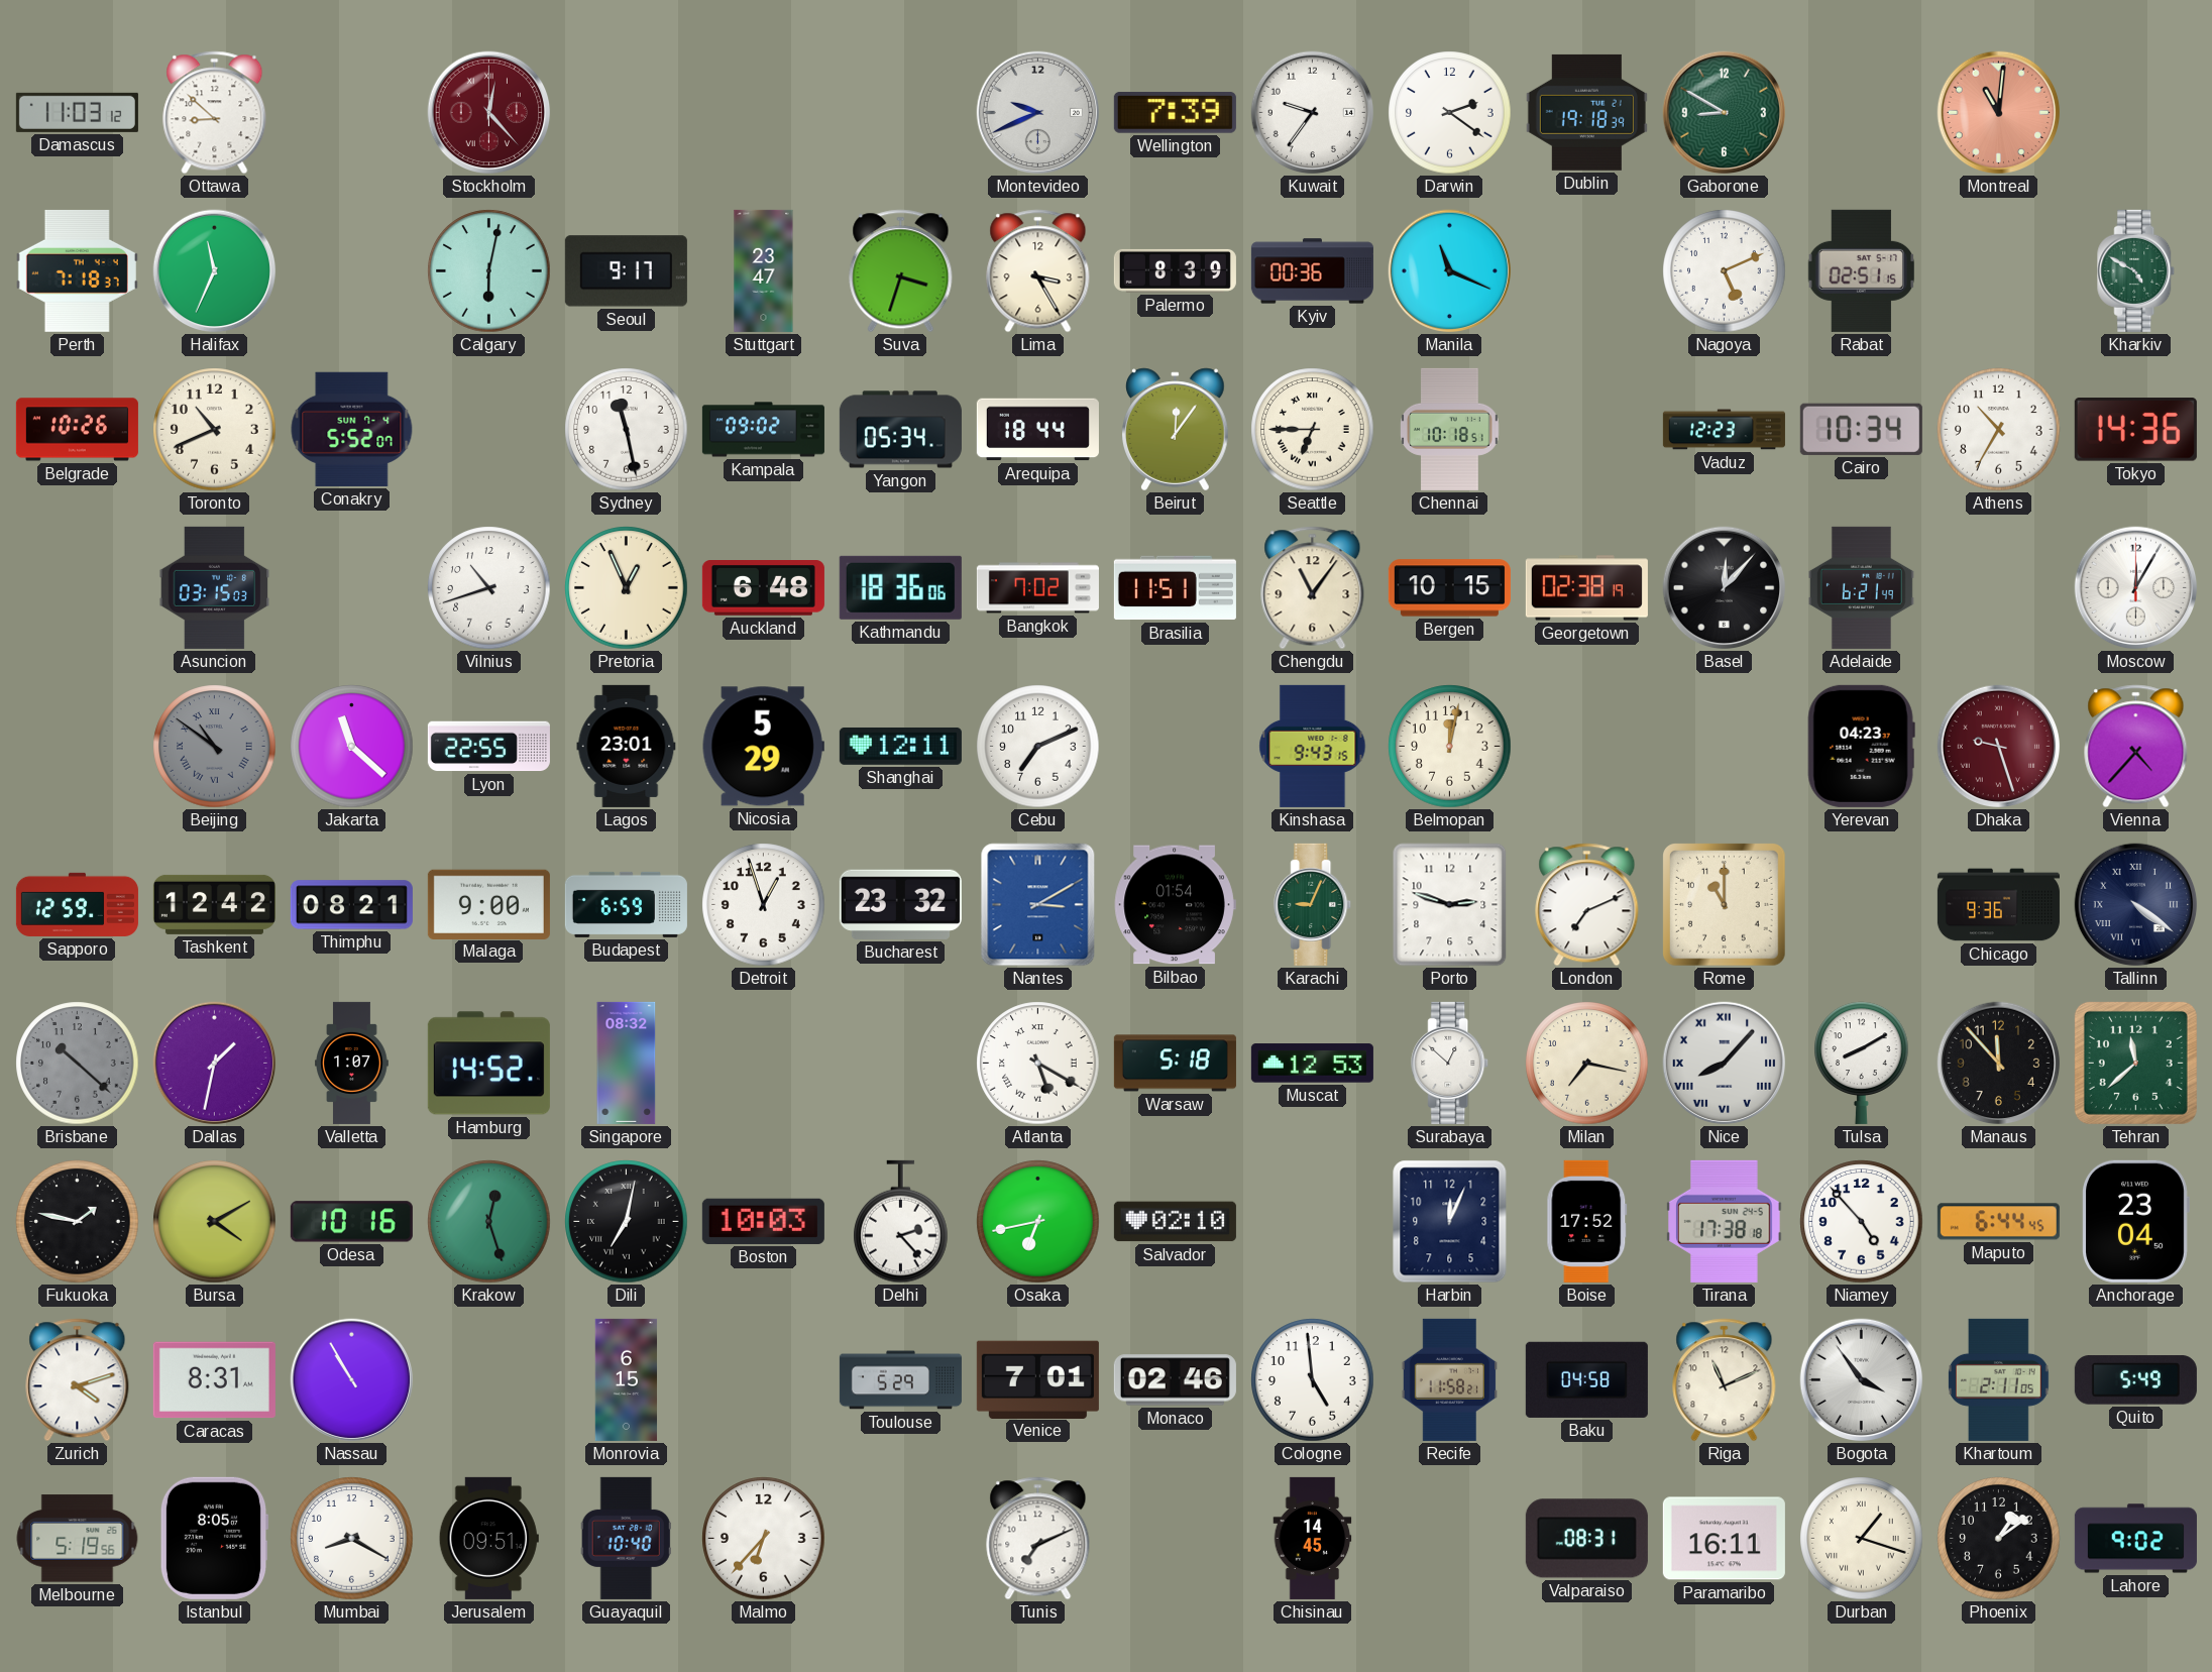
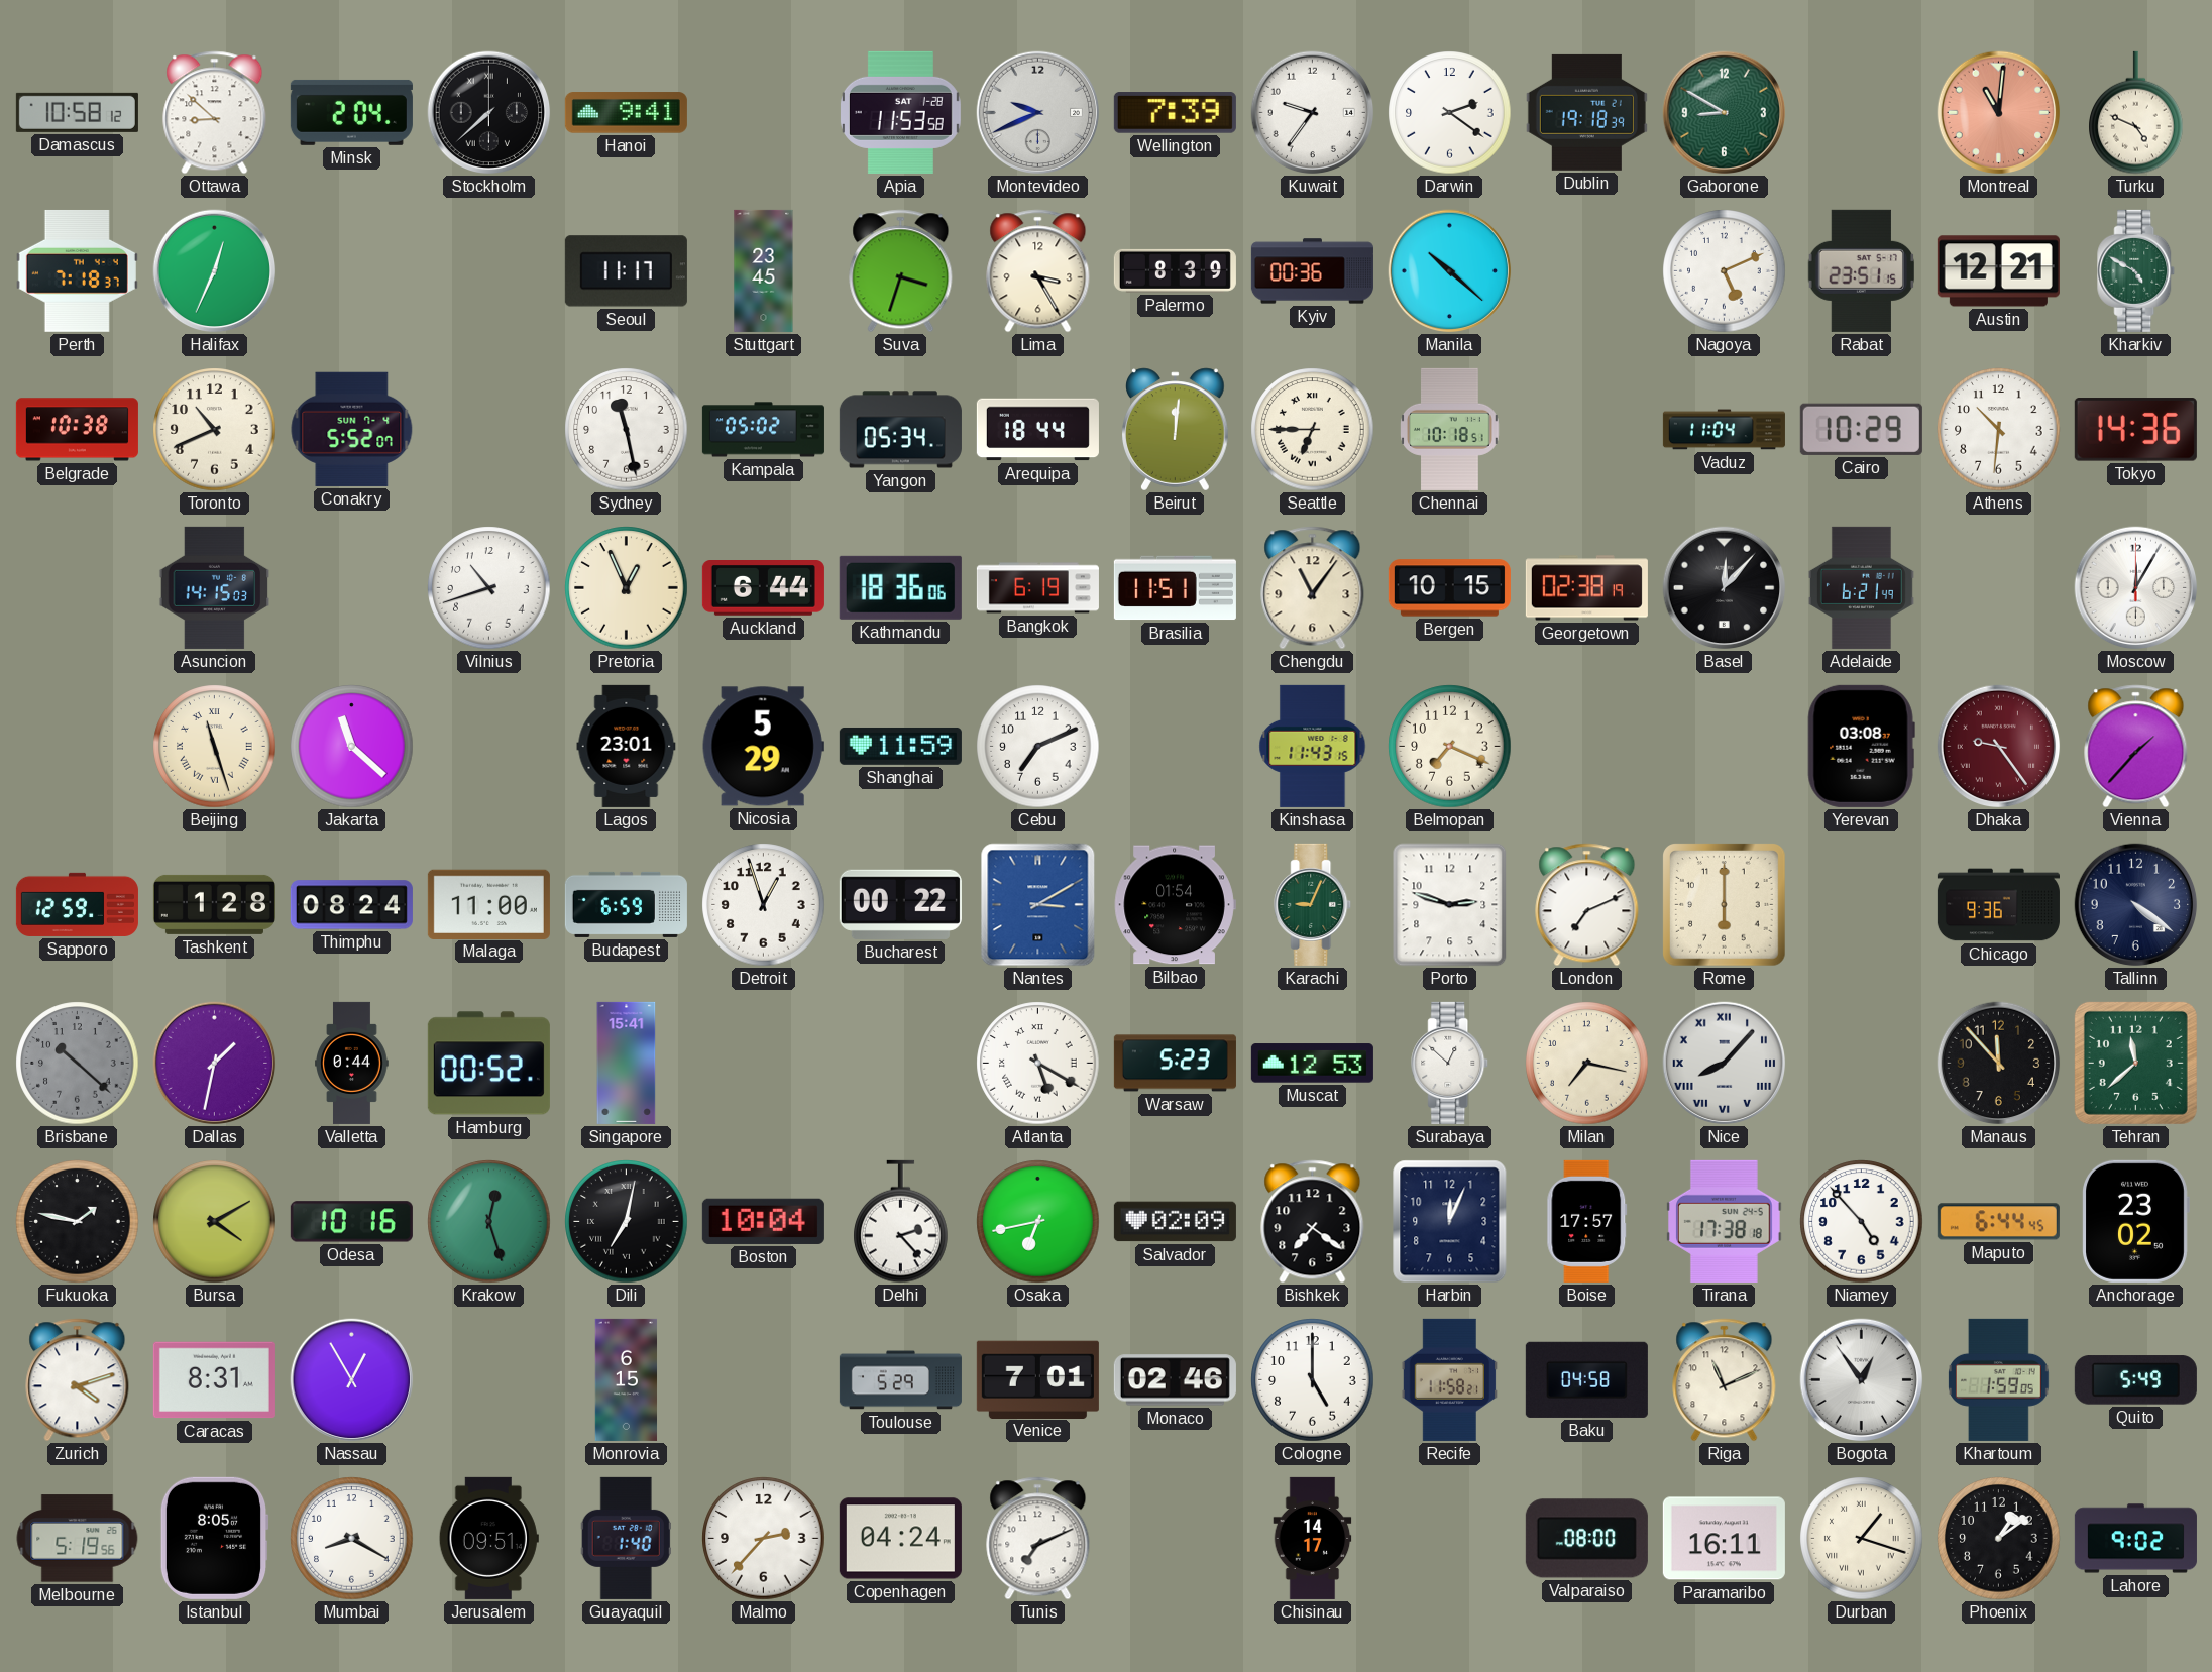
Damascus: 11:03 -> 10:58 (77, 112)
Minsk: none -> 2:04 (351, 112)
Stockholm: 12:23 -> 7:38 (489, 113)
Stockholm dial: burgundy -> black (489, 113)
Hanoi: none -> 9:41 (626, 113)
Apia: none -> 11:53 (900, 112)
Turku: none -> 4:49 (2136, 113)
Halifax: 11:34 -> 12:34 (215, 271)
Calgary: 6:02 -> none (489, 271)
Seoul: 9:17 -> 11:17 (626, 271)
Stuttgart: 23:47 -> 23:45 (764, 270)
Manila: 11:19 -> 10:22 (1450, 271)
Rabat: 02:51 -> 23:51 (1861, 270)
Austin: none -> 12:21 (1998, 271)
Belgrade: 10:26 -> 10:38 (77, 430)
Kampala: 09:02 -> 05:02 (763, 430)
Beirut: 12:06 -> 12:01 (1176, 430)
Vaduz: 12:23 -> 11:04 (1724, 430)
Cairo: 10:34 -> 10:29 (1861, 429)
Athens: 10:35 -> 10:31 (1999, 430)
Asuncion: 03:15 -> 14:15 (215, 587)
Auckland: 6:48 -> 6:44 (763, 588)
Bangkok: 7:02 -> 6:19 (1037, 588)
Beijing: 10:51 -> 11:27 (215, 747)
Beijing dial: grey -> cream (215, 747)
Lyon: 22:55 -> none (488, 747)
Shanghai: 12:11 -> 11:59 (900, 746)
Kinshasa: 9:43 -> 11:43 (1313, 746)
Belmopan: 12:02 -> 7:19 (1450, 747)
Yerevan: 04:23 -> 03:08 (1861, 746)
Dhaka: 9:27 -> 9:24 (1999, 747)
Vienna: 4:37 -> 1:37 (2136, 747)
Tashkent: 12:42 -> 1:28 (214, 904)
Thimphu: 08:21 -> 08:24 (351, 905)
Malaga: 9:00 -> 11:00 (488, 904)
Bucharest: 23:32 -> 00:22 (900, 904)
Rome: 11:00 -> 6:00 (1725, 905)
Tallinn numerals: Roman -> Arabic (2136, 905)
Valletta: 1:07 -> 0:44 (352, 1063)
Hamburg: 14:52 -> 00:52 (488, 1064)
Singapore: 08:32 -> 15:41 (627, 1063)
Warsaw: 5:18 -> 5:23 (1175, 1064)
Tulsa: 8:10 -> none (1862, 1063)
Boston: 10:03 -> 10:04 (763, 1221)
Salvador: 02:10 -> 02:09 (1175, 1222)
Bishkek: none -> 7:21 (1313, 1222)
Boise: 17:52 -> 17:57 (1587, 1221)
Anchorage: 23:04 -> 23:02 (2135, 1221)
Nassau: 10:55 -> 12:55 (352, 1380)
Cologne: 4:59 -> 5:00 (1313, 1380)
Bogota: 3:54 -> 12:54 (1862, 1380)
Khartoum: 2:11 -> 1:59 (1999, 1379)
Guayaquil: 10:40 -> 1:40 (626, 1538)
Malmo: 6:37 -> 2:37 (764, 1539)
Copenhagen: none -> 04:24 (900, 1539)
Chisinau: 14:45 -> 14:17 (1313, 1538)
Valparaiso: 08:31 -> 08:00 (1586, 1539)
